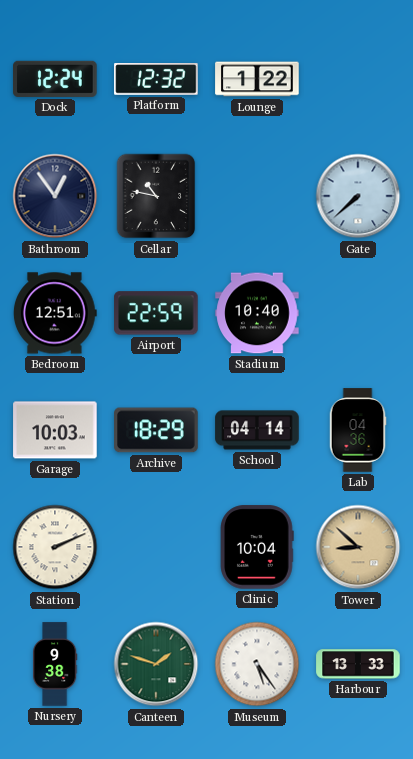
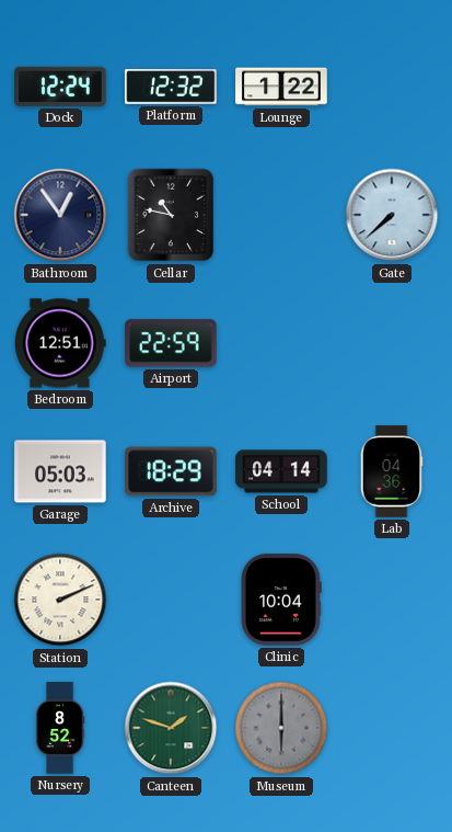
Stadium: 10:40 -> none (257, 313)
Garage: 10:03 -> 05:03 (60, 471)
Tower: 8:52 -> none (358, 547)
Nursery: 9:38 -> 8:52 (60, 728)
Museum: 5:24 -> 6:00 (281, 728)
Museum dial: white -> grey (281, 728)
Harbour: 13:33 -> none (358, 664)
